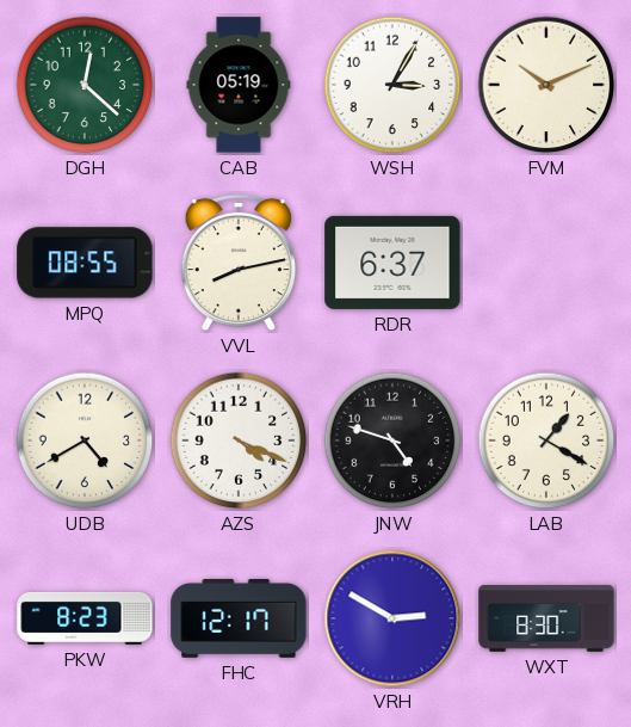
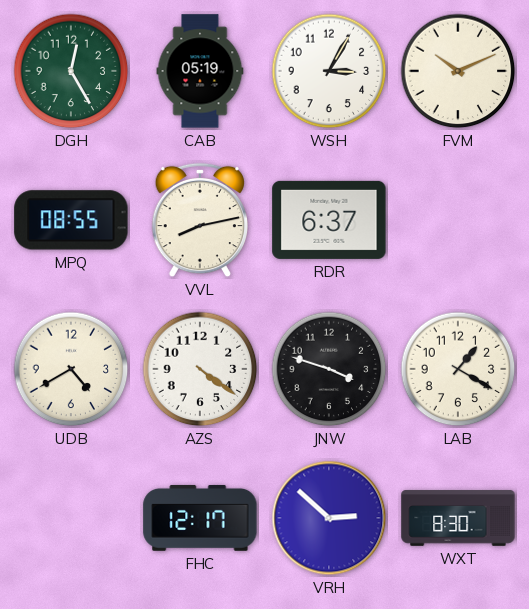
DGH: 12:22 -> 12:25 (71, 71)
AZS: 4:19 -> 4:21 (200, 369)
JNW: 4:48 -> 3:48 (329, 369)
PKW: 8:23 -> none (85, 618)
VRH: 2:50 -> 2:52 (329, 518)
